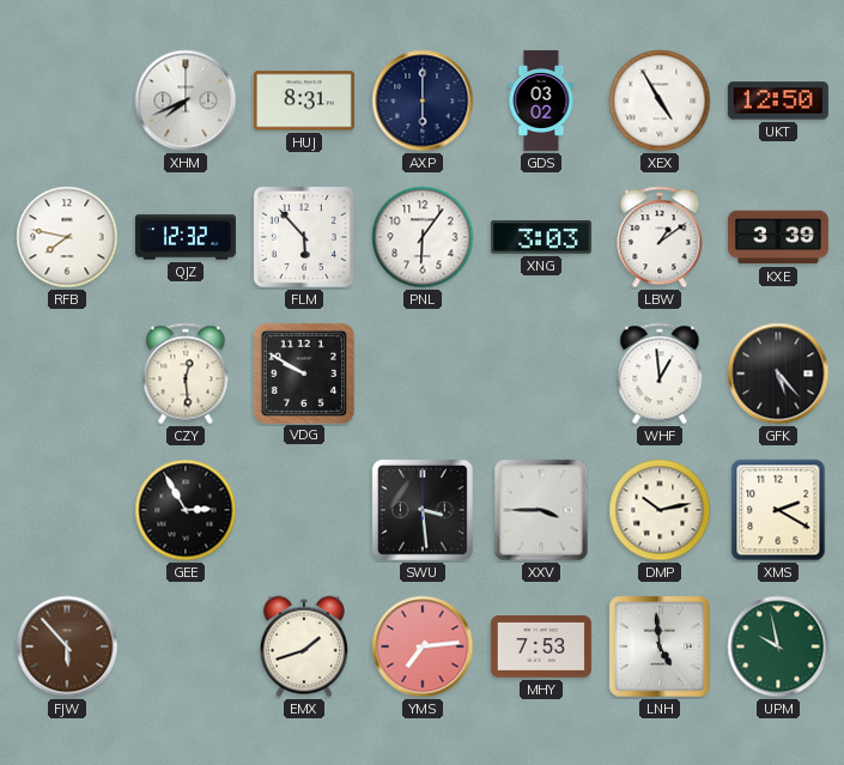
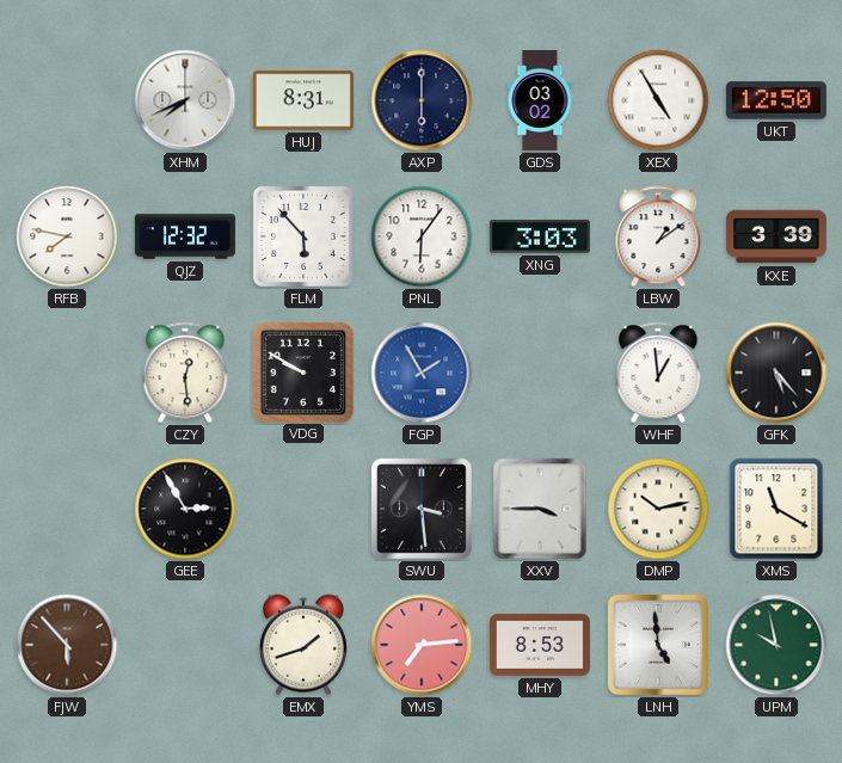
FGP: none -> 1:55 (422, 373)
XMS: 2:20 -> 11:20 (776, 509)
MHY: 7:53 -> 8:53 (540, 645)
